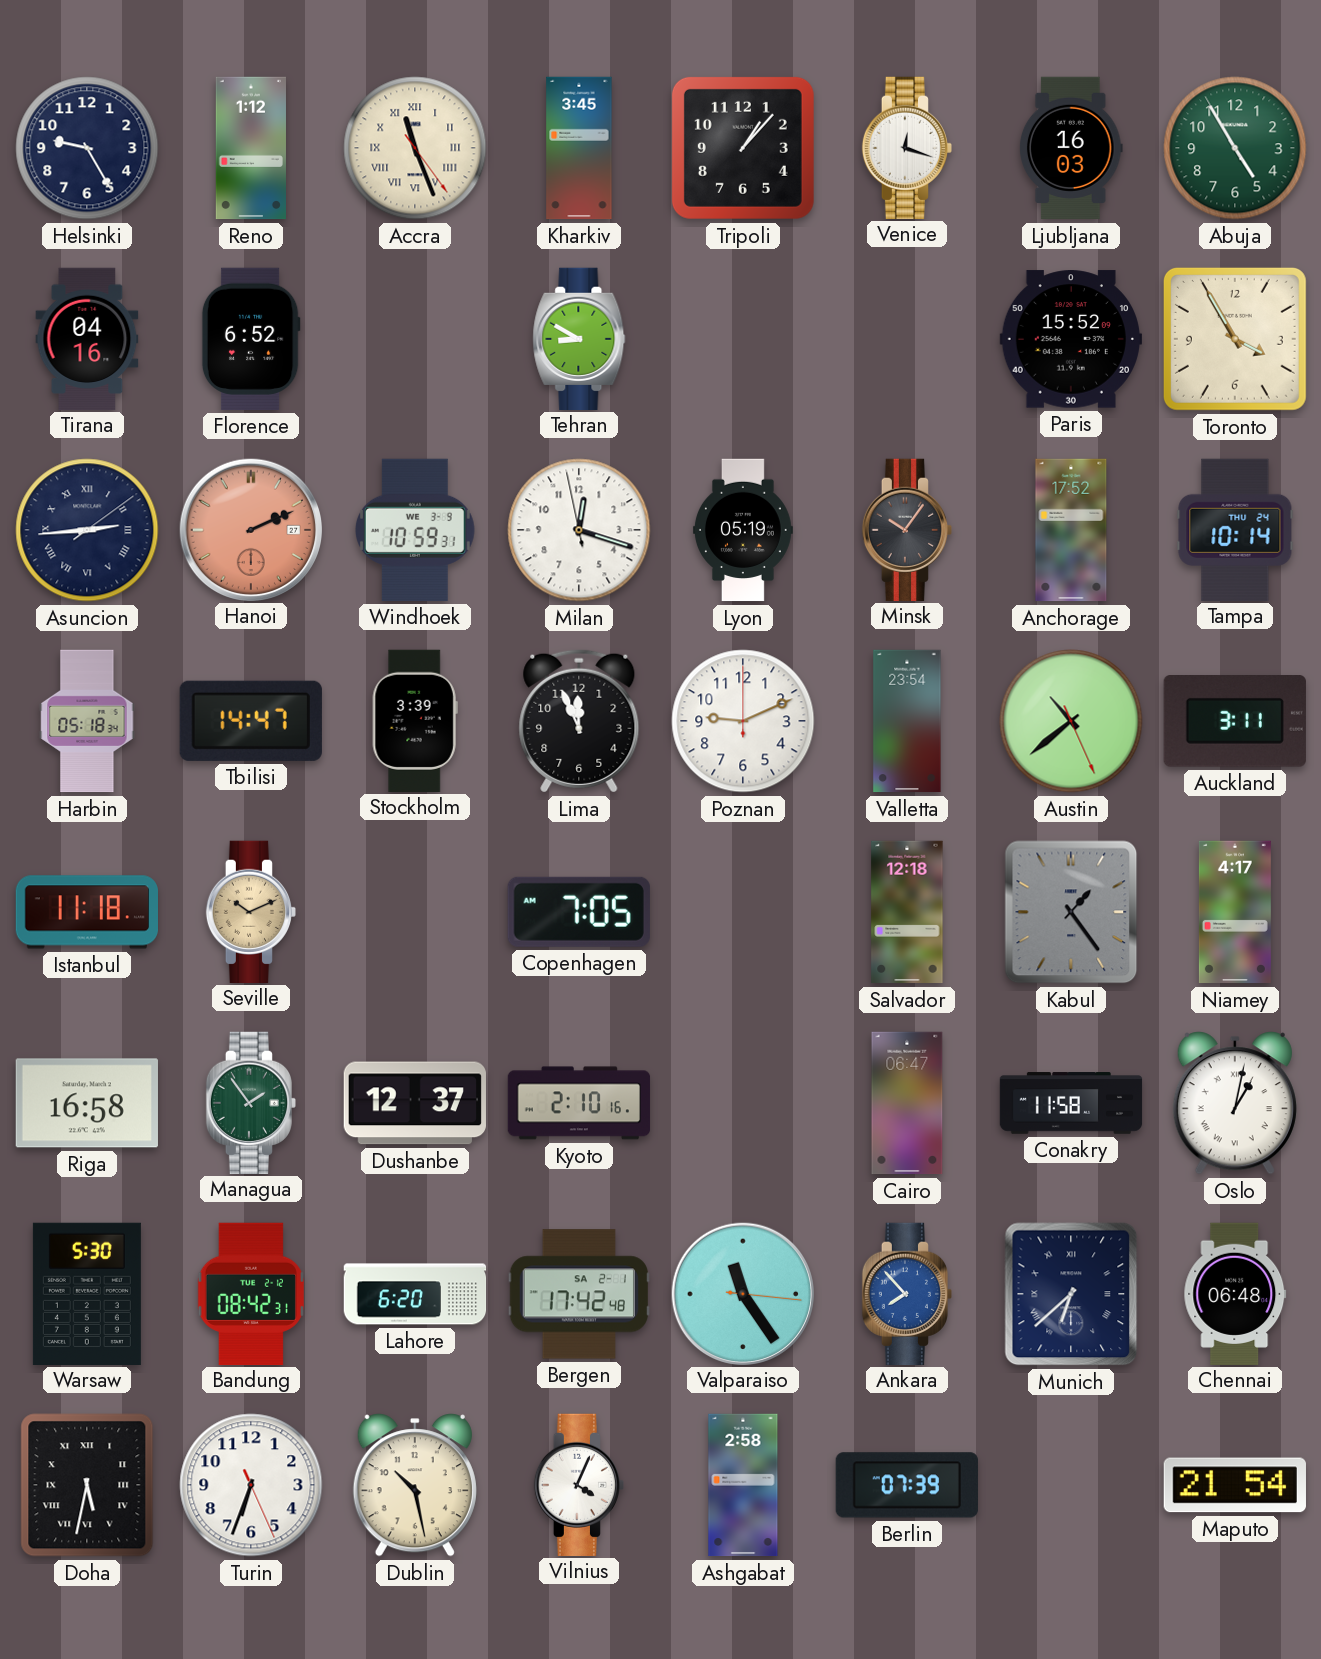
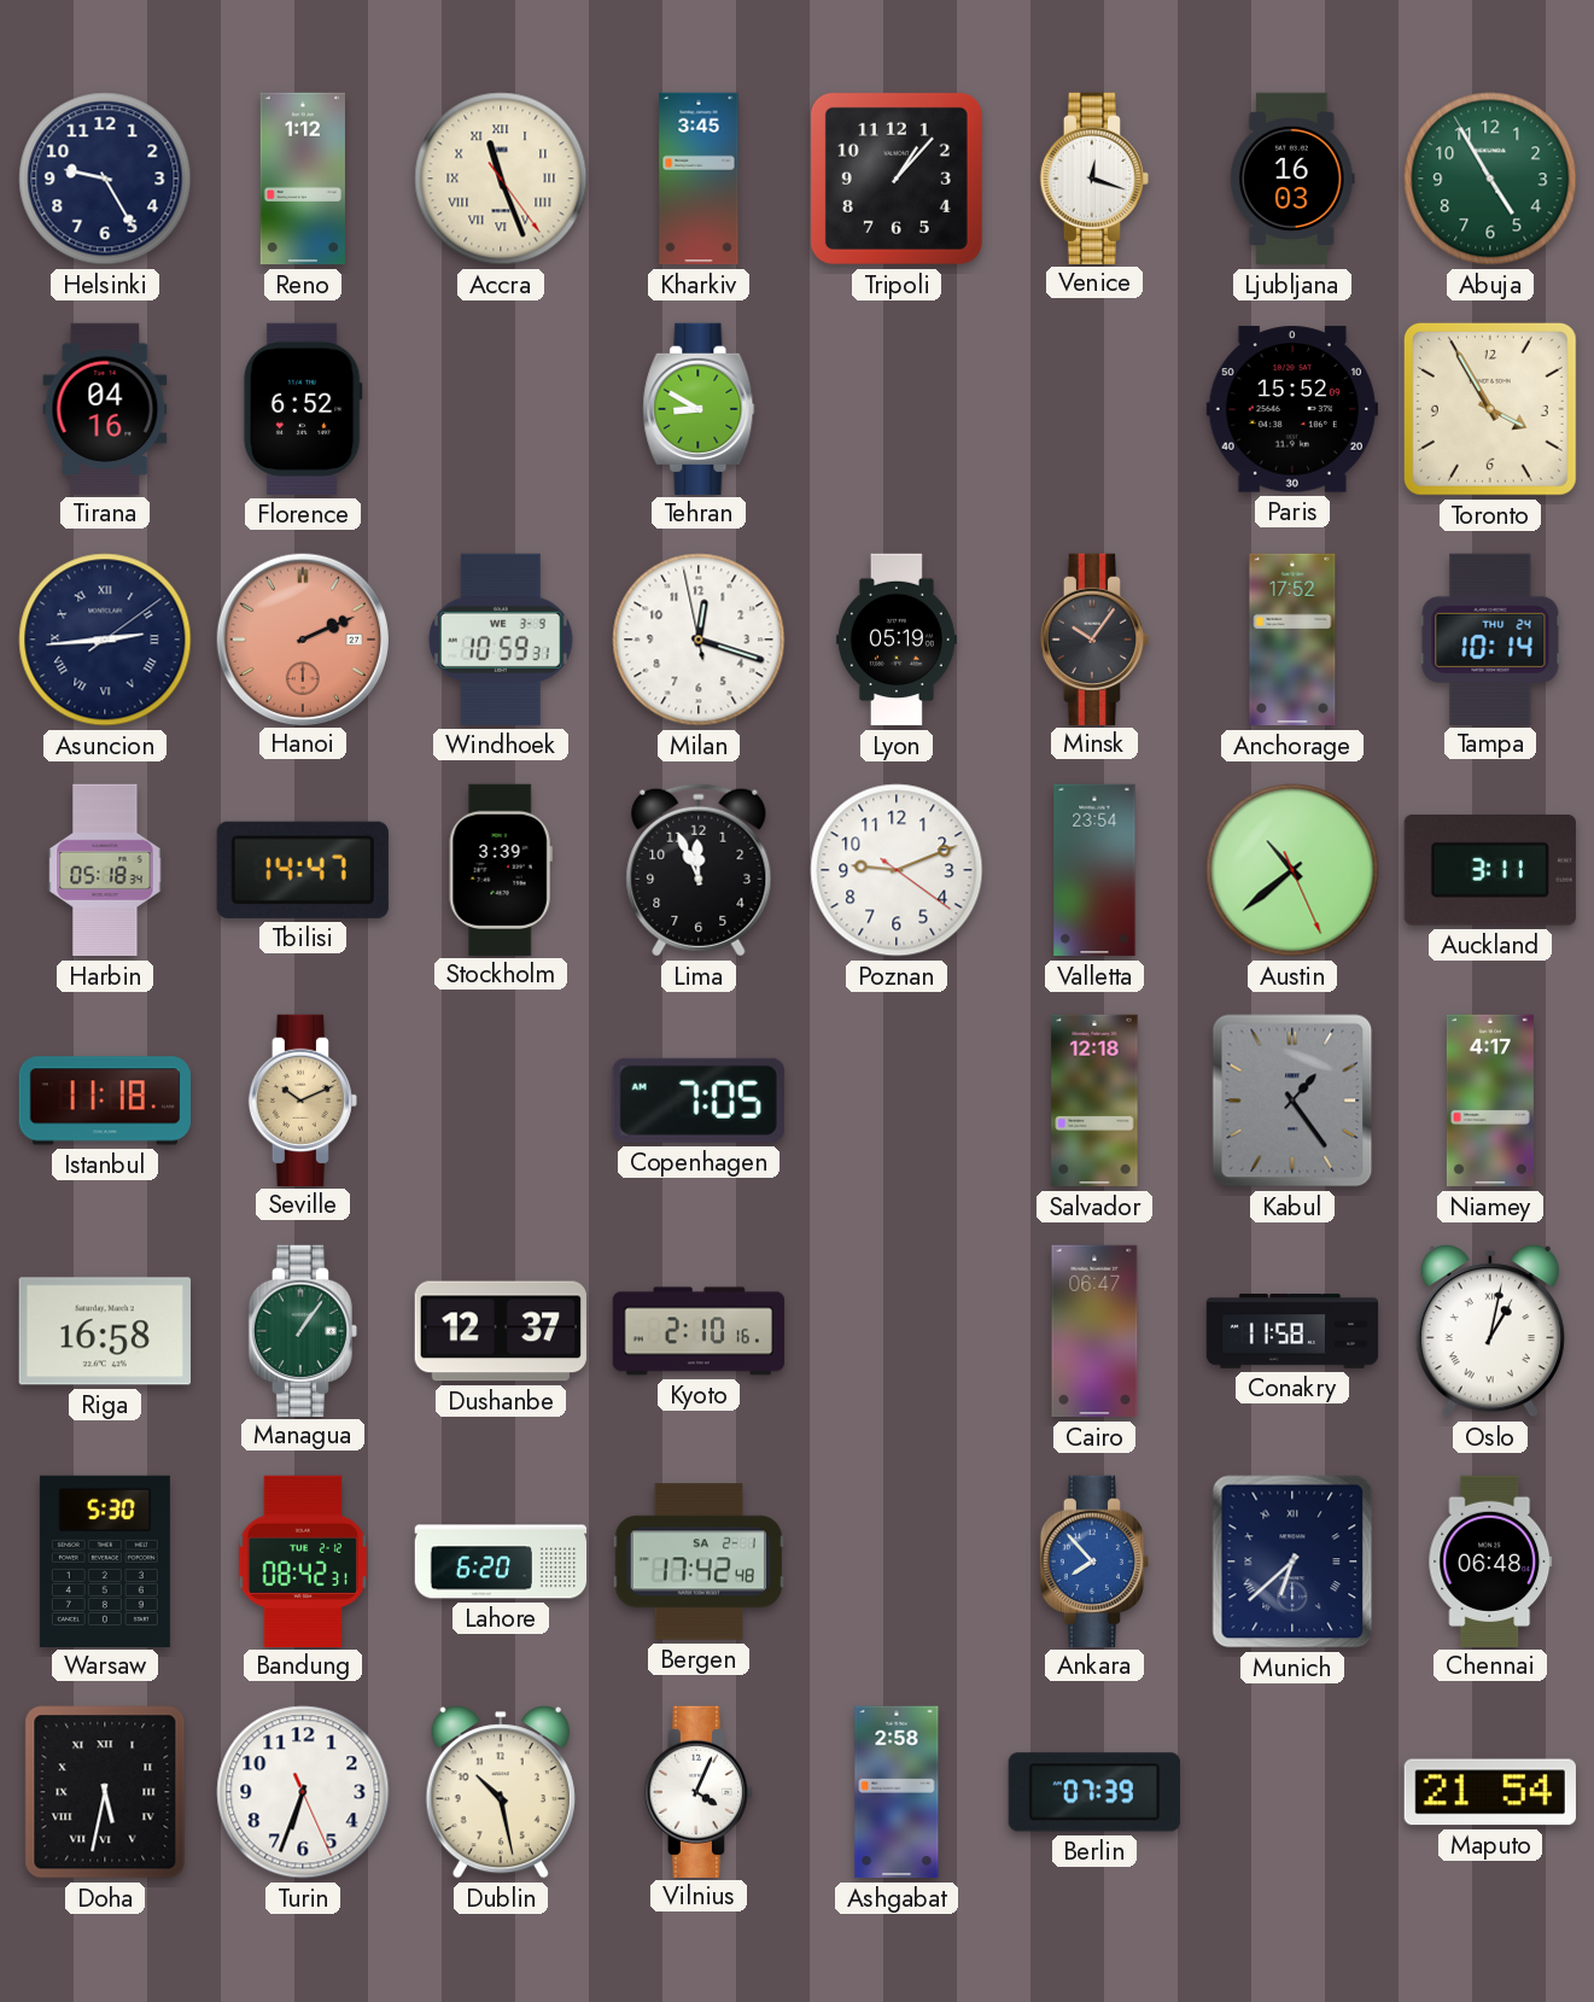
Poznan: 9:11:00 -> 9:11:21 (897, 870)
Managua: 1:54 -> 1:06 (302, 1330)
Valparaiso: 11:24 -> none (742, 1293)
